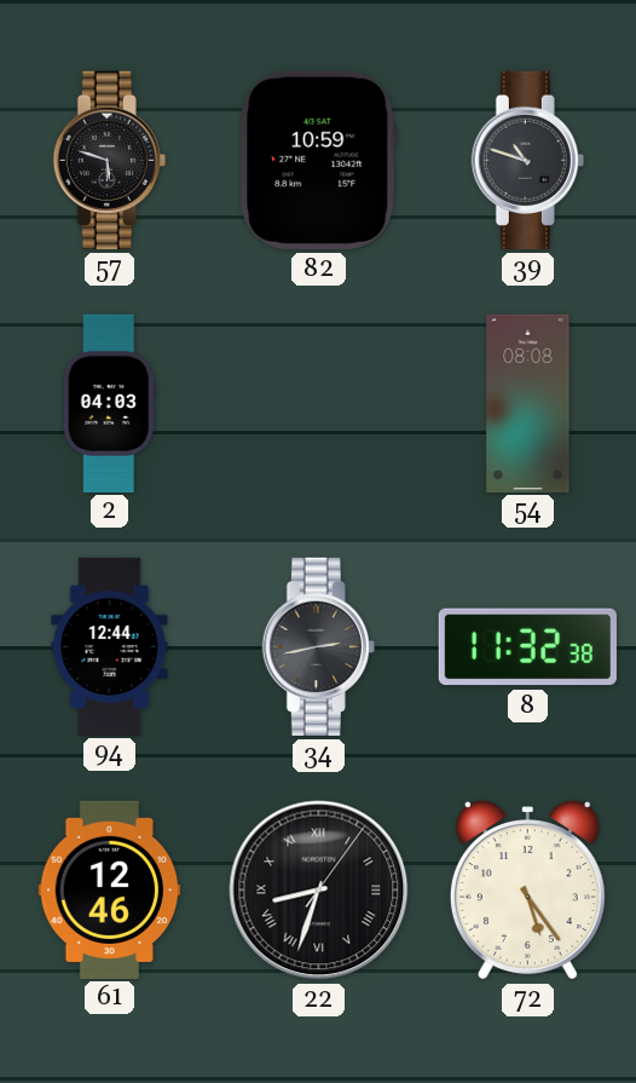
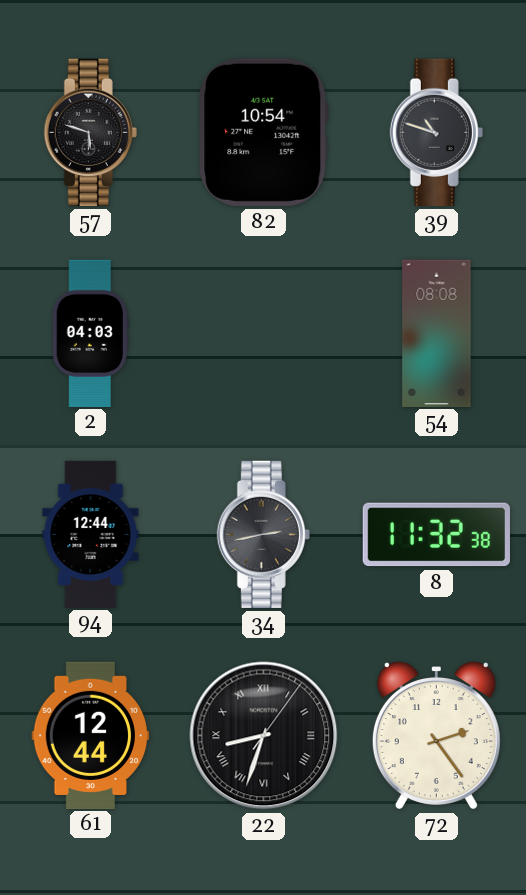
82: 10:59 -> 10:54 (264, 132)
61: 12:46 -> 12:44 (91, 735)
72: 5:24 -> 2:24 (436, 736)
